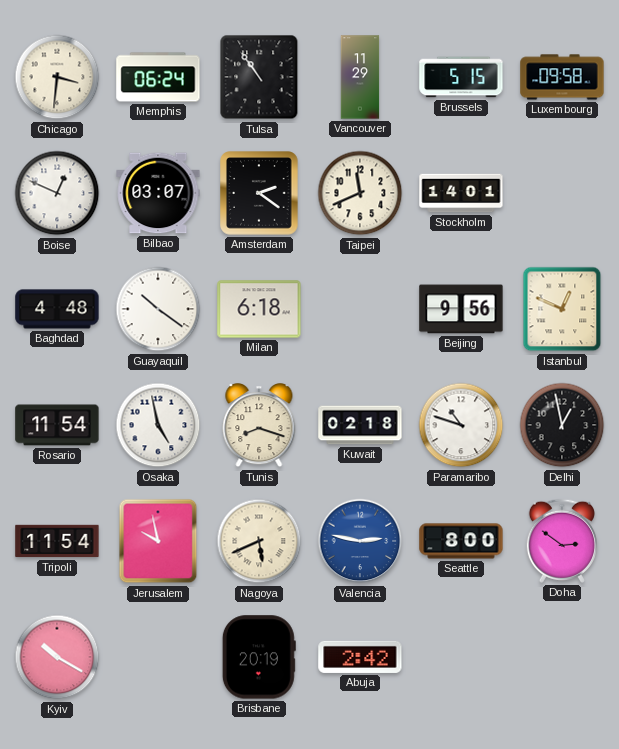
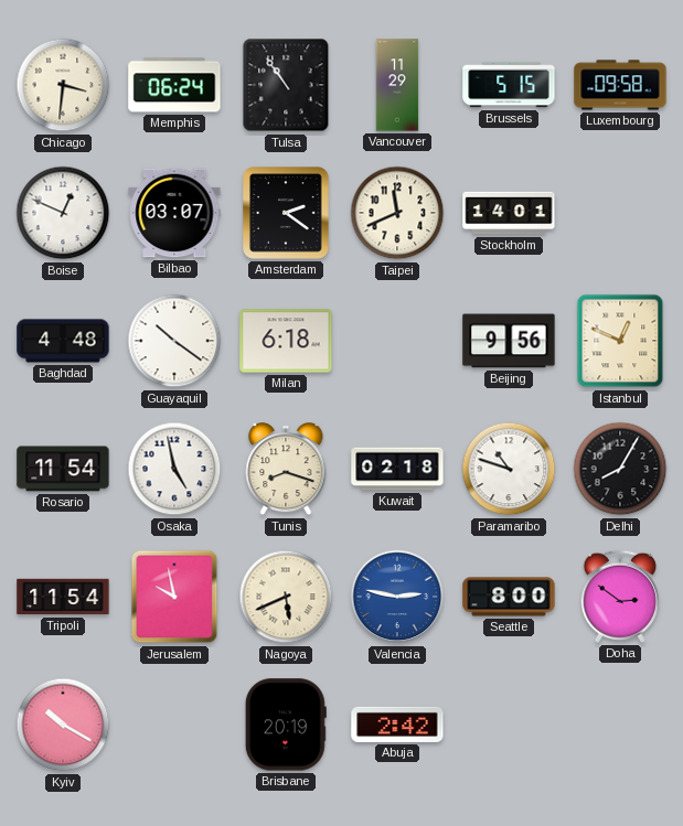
Delhi: 12:58 -> 8:05 (620, 469)
